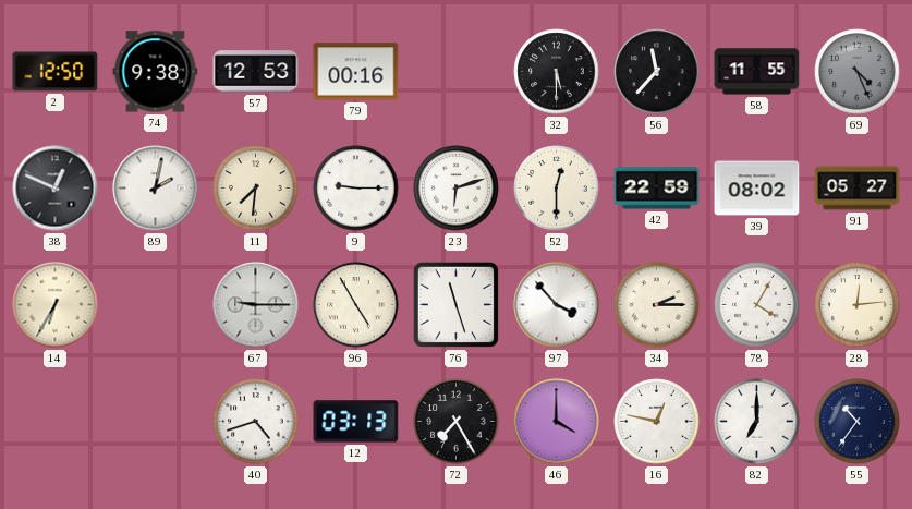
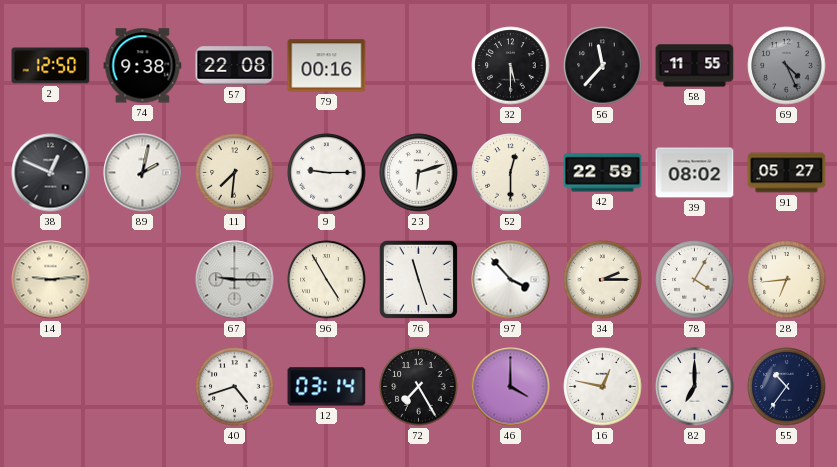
57: 12:53 -> 22:08 (235, 66)
14: 6:35 -> 9:14 (51, 280)
28: 12:14 -> 6:44 (787, 280)
12: 03:13 -> 03:14 (327, 387)
